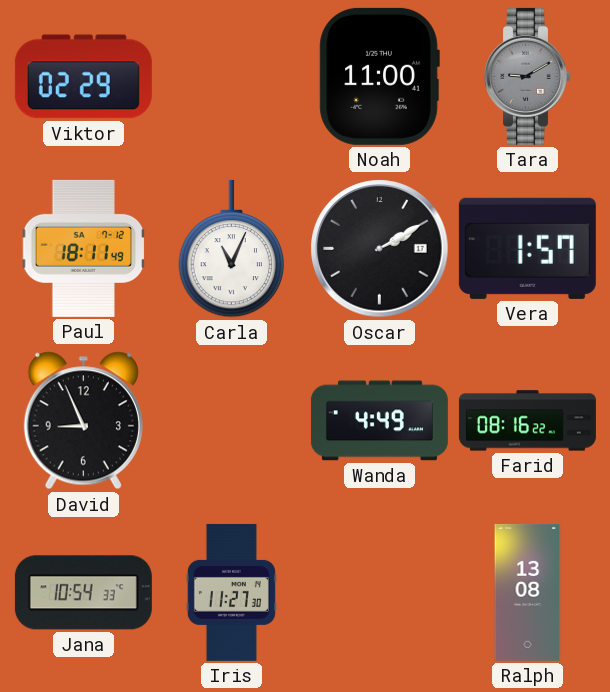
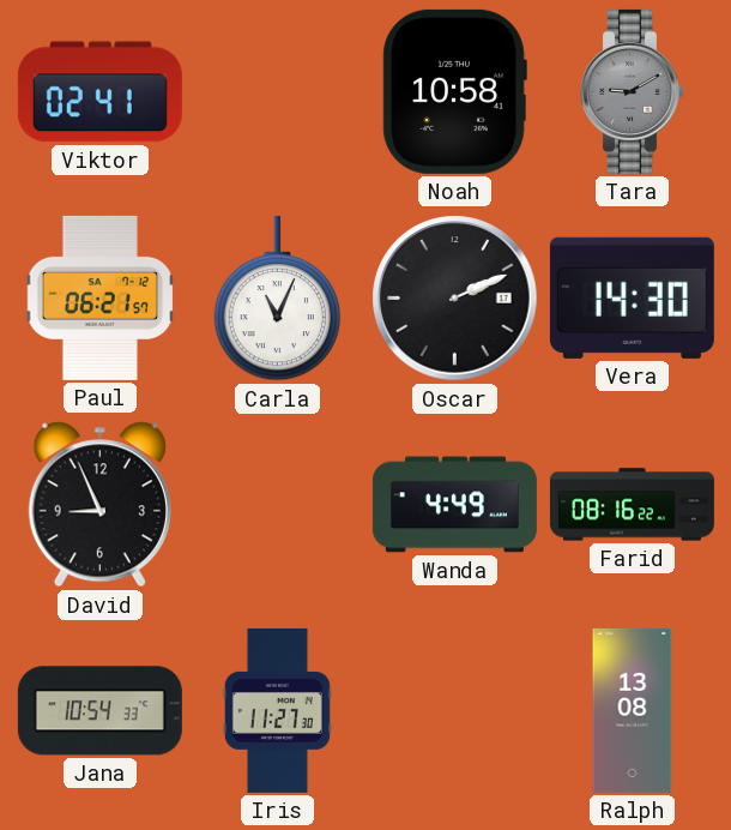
Viktor: 02:29 -> 02:41 (99, 92)
Noah: 11:00 -> 10:58 (454, 91)
Paul: 18:11 -> 06:21 (101, 297)
Oscar: 2:10 -> 2:11 (455, 299)
Vera: 1:57 -> 14:30 (632, 297)
